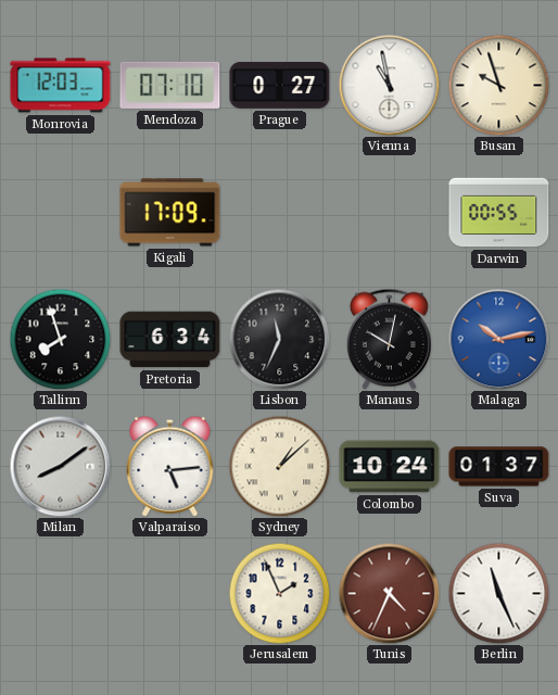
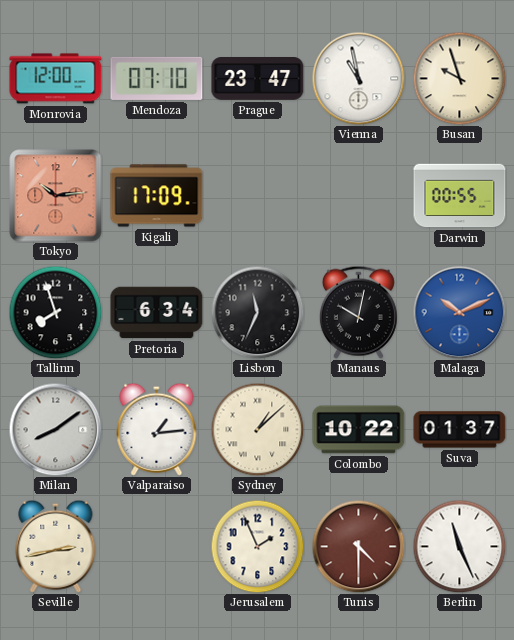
Monrovia: 12:03 -> 12:00 (56, 79)
Prague: 0:27 -> 23:47 (258, 79)
Tokyo: none -> 10:14 (56, 196)
Malaga: 10:13 -> 10:11 (459, 312)
Valparaiso: 5:14 -> 1:14 (157, 429)
Colombo: 10:24 -> 10:22 (359, 430)
Seville: none -> 2:43 (56, 546)
Tunis: 4:34 -> 4:30 (358, 546)
